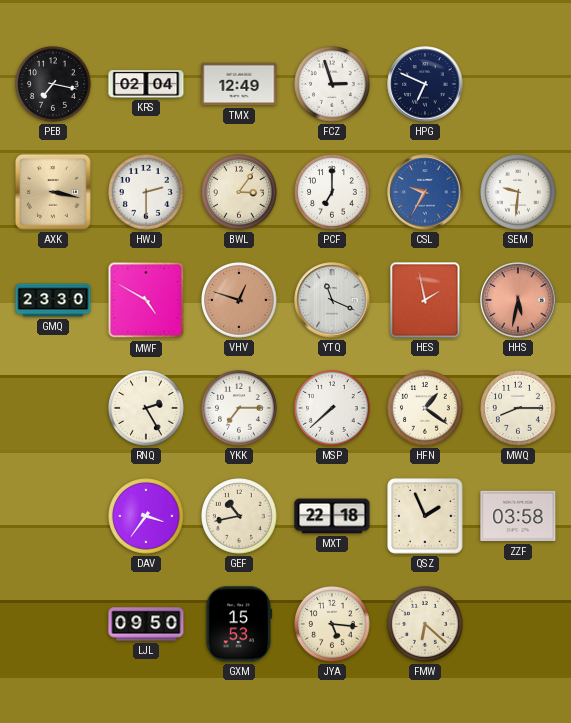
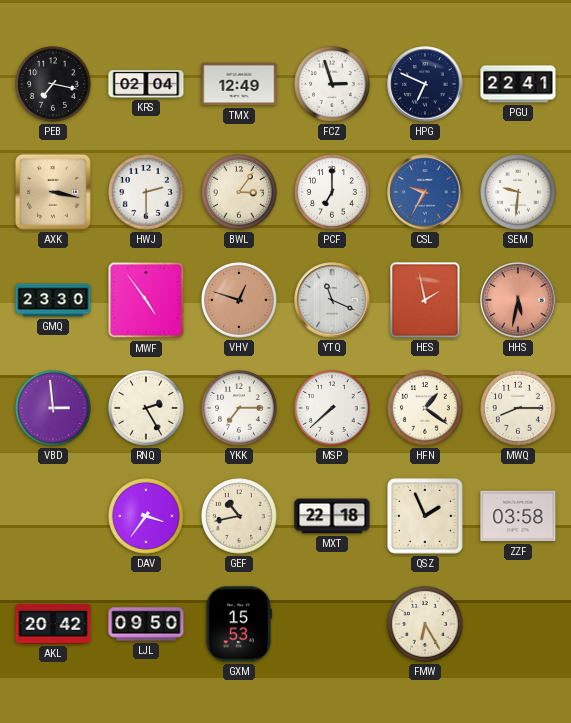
PGU: none -> 22:41 (518, 84)
MWF: 4:50 -> 4:54 (146, 300)
VBD: none -> 2:59 (54, 409)
AKL: none -> 20:42 (53, 624)
JYA: 5:16 -> none (333, 625)
FMW: 6:22 -> 6:25 (426, 625)
